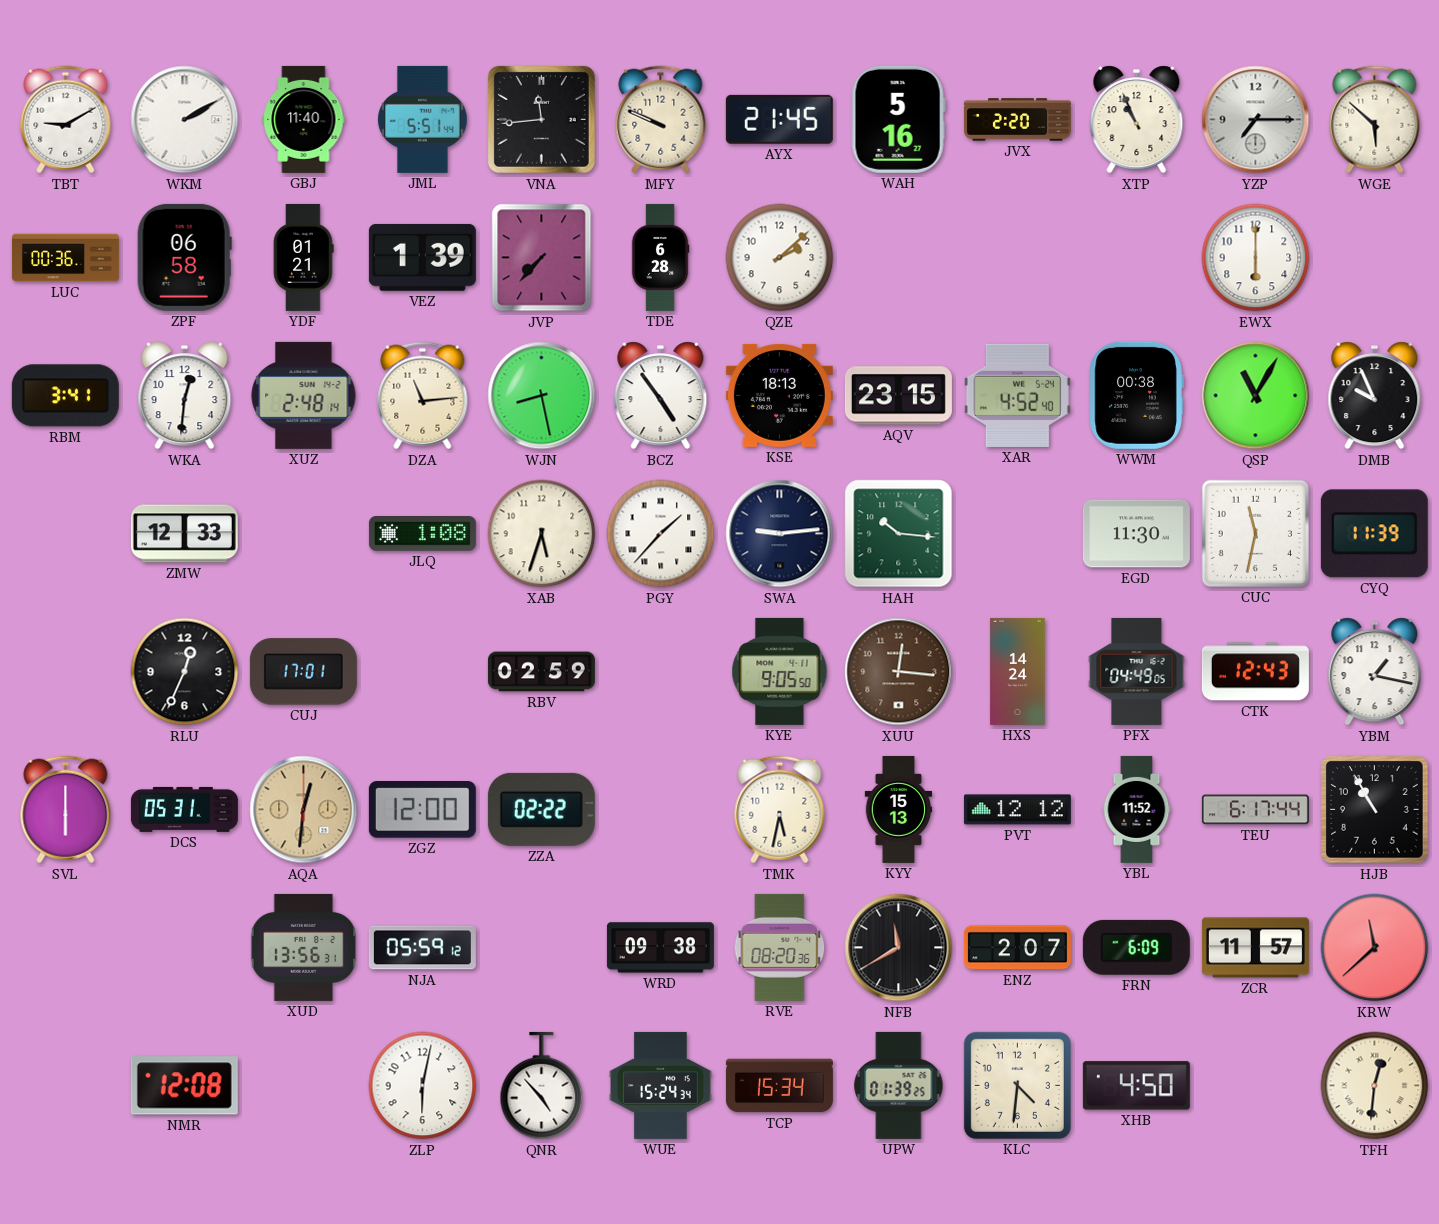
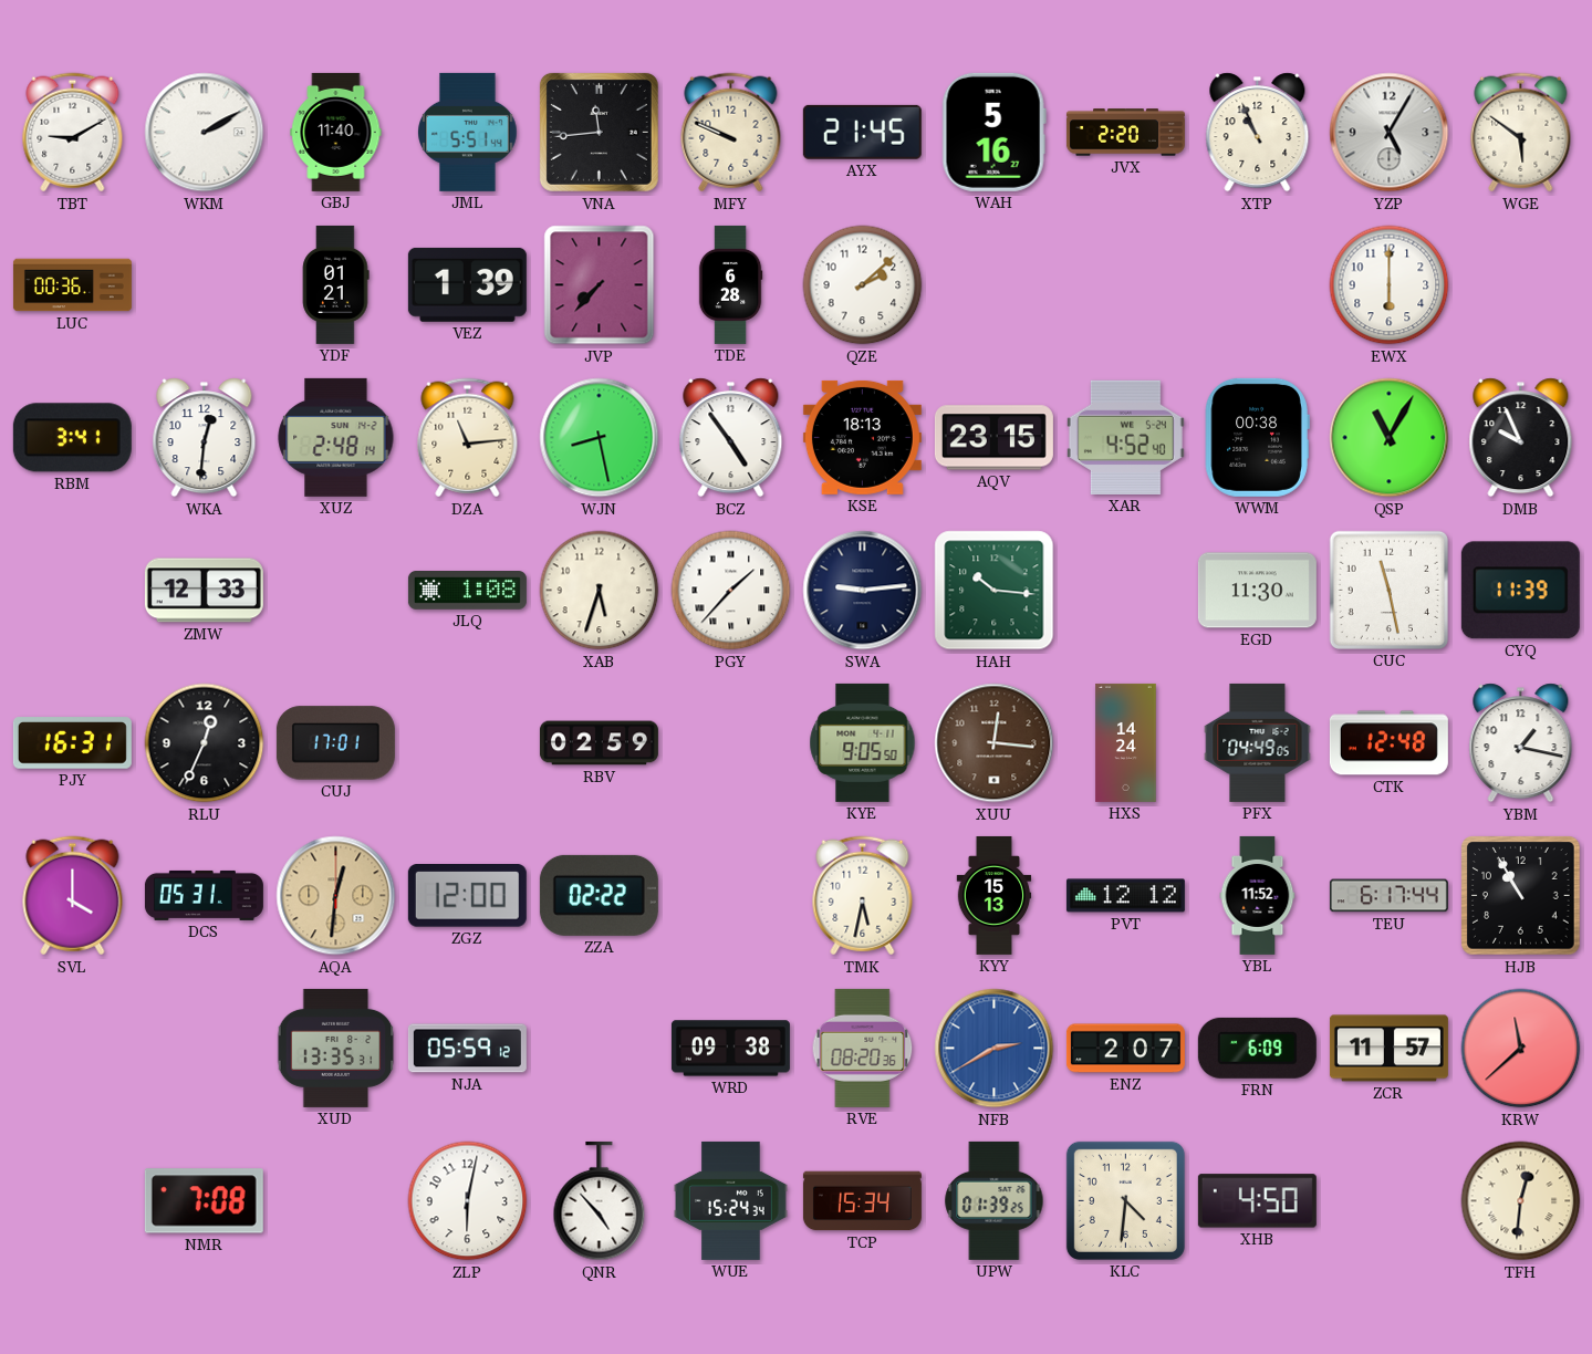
YZP: 7:15 -> 5:05 (1390, 133)
WGE: 5:52 -> 5:51 (1521, 133)
ZPF: 06:58 -> none (184, 257)
CUC: 11:32 -> 11:28 (1388, 590)
PJY: none -> 16:31 (72, 743)
CTK: 12:43 -> 12:48 (1388, 743)
SVL: 6:00 -> 4:00 (73, 896)
XUD: 13:56 -> 13:35 (336, 1048)
NFB: 11:40 -> 2:40 (995, 1049)
NFB dial: black -> blue (995, 1049)
NMR: 12:08 -> 7:08 (204, 1201)
